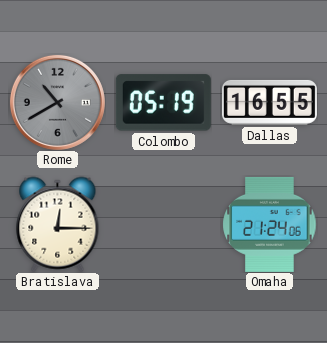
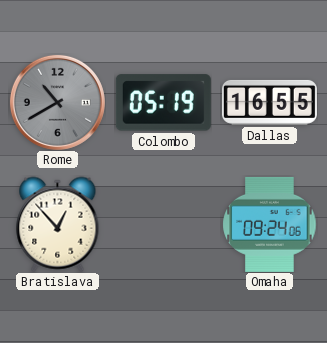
Bratislava: 12:15 -> 12:53 (58, 224)
Omaha: 21:24 -> 09:24 (270, 224)
